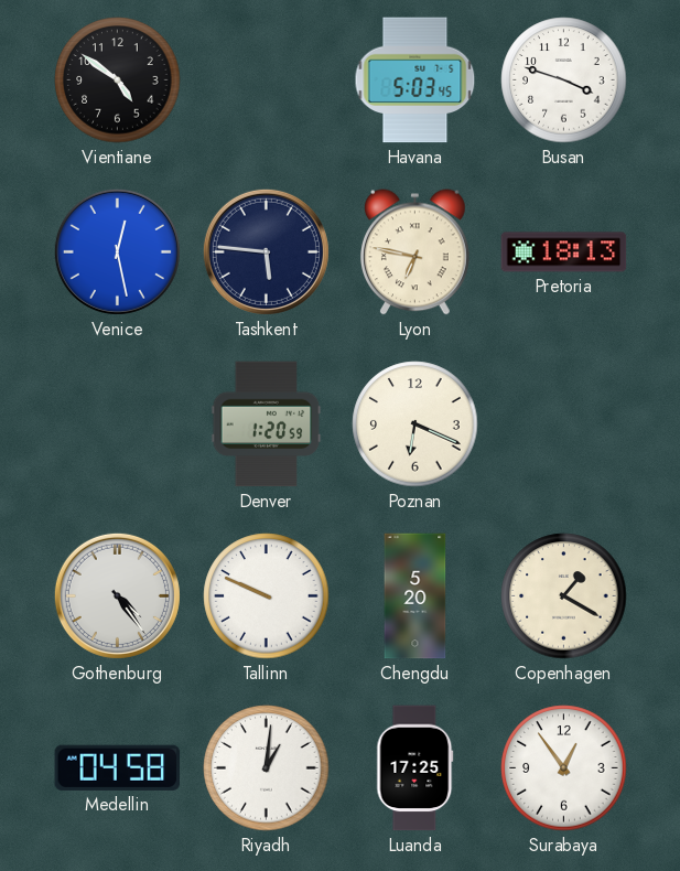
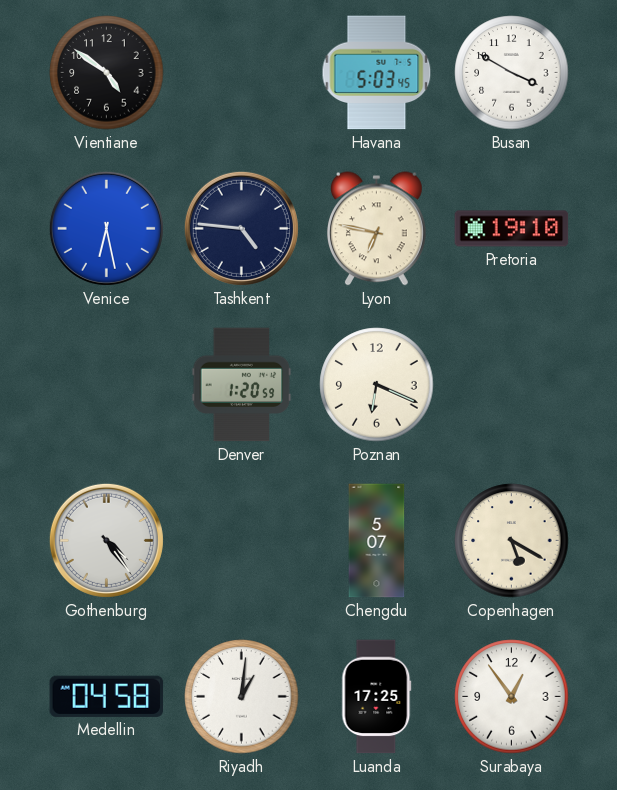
Busan: 3:48 -> 3:50 (512, 73)
Venice: 12:28 -> 6:28 (106, 228)
Tashkent: 5:46 -> 4:46 (241, 228)
Pretoria: 18:13 -> 19:10 (512, 229)
Tallinn: 9:49 -> none (267, 596)
Chengdu: 5:20 -> 5:07 (377, 541)
Copenhagen: 1:20 -> 5:20 (512, 541)
